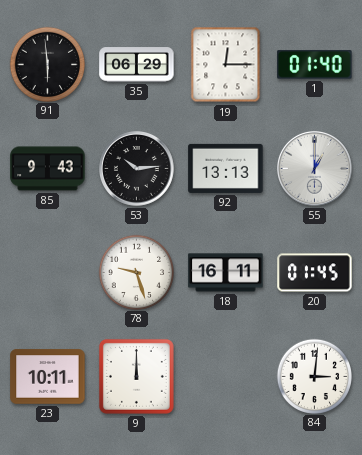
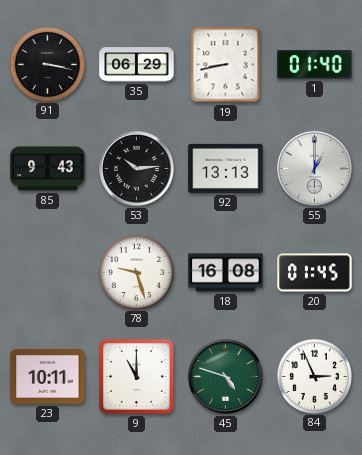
91: 5:59 -> 3:17 (47, 64)
19: 12:15 -> 8:43 (226, 65)
18: 16:11 -> 16:08 (226, 273)
9: 12:00 -> 11:00 (136, 376)
45: none -> 4:48 (226, 377)
84: 3:01 -> 2:56 (314, 376)
